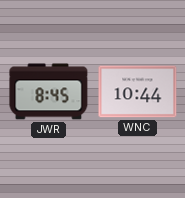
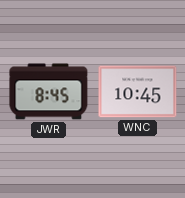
WNC: 10:44 -> 10:45 (138, 92)
